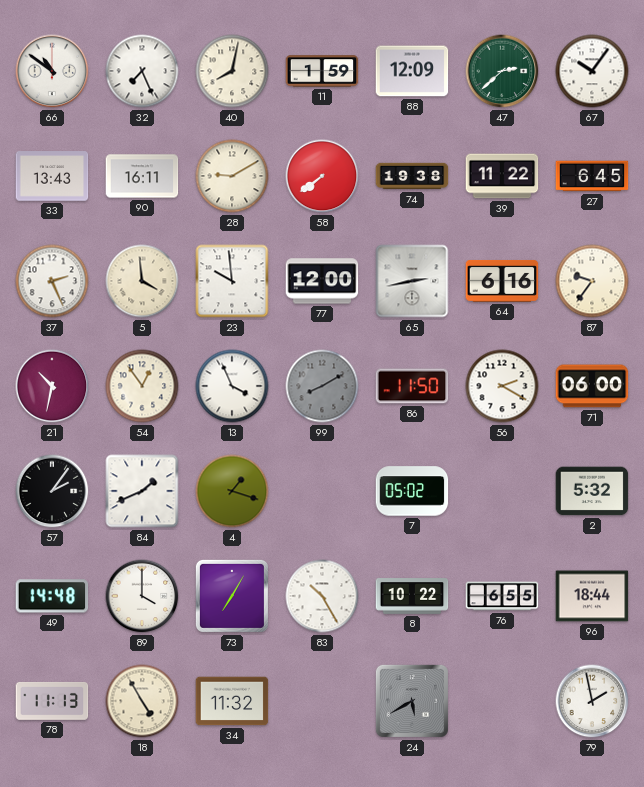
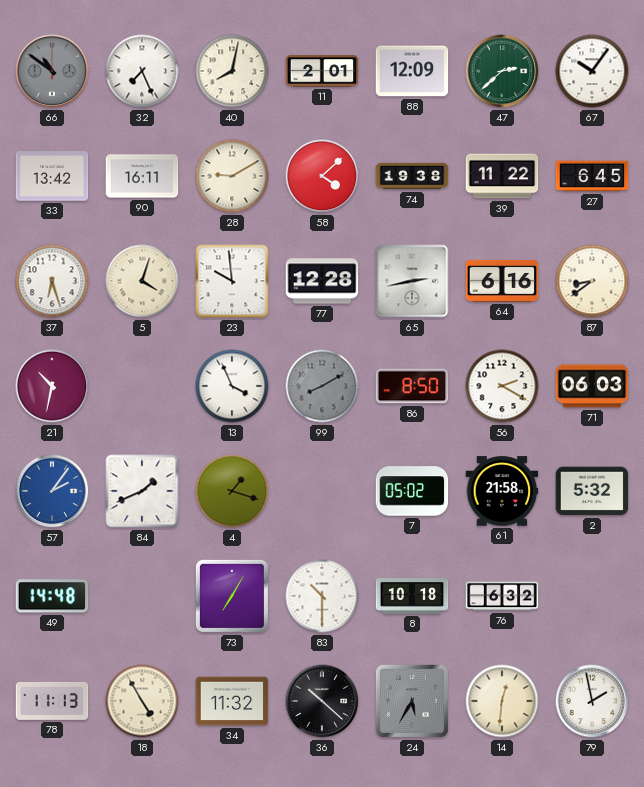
66 dial: white -> grey (52, 71)
11: 1:59 -> 2:01 (322, 71)
33: 13:43 -> 13:42 (52, 176)
58: 7:39 -> 4:08 (322, 176)
37: 2:26 -> 6:27 (52, 281)
5: 3:59 -> 4:03 (142, 281)
77: 12:00 -> 12:28 (322, 281)
87: 9:36 -> 8:39 (592, 281)
54: 12:54 -> none (142, 386)
86: 11:50 -> 8:50 (412, 386)
71: 06:00 -> 06:03 (592, 386)
57 dial: black -> blue (52, 491)
61: none -> 21:58 (502, 491)
89: 4:00 -> none (142, 596)
83: 10:25 -> 10:30 (322, 596)
8: 10:22 -> 10:18 (412, 597)
76: 6:55 -> 6:32 (502, 596)
96: 18:44 -> none (592, 596)
36: none -> 10:22 (322, 701)
24: 5:40 -> 5:35 (412, 701)
14: none -> 12:31 (502, 701)
